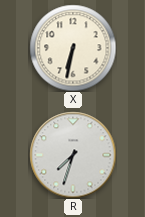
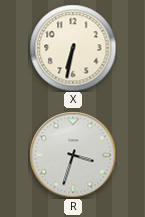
R: 7:33 -> 3:33 (73, 155)
